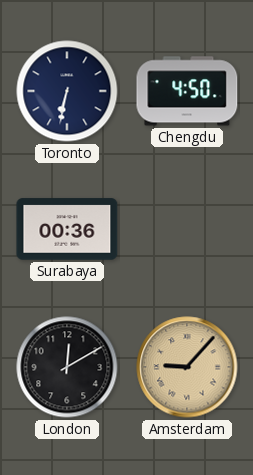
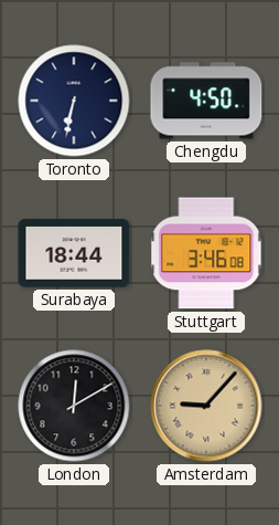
Surabaya: 00:36 -> 18:44 (74, 253)
Stuttgart: none -> 3:46 (206, 253)
